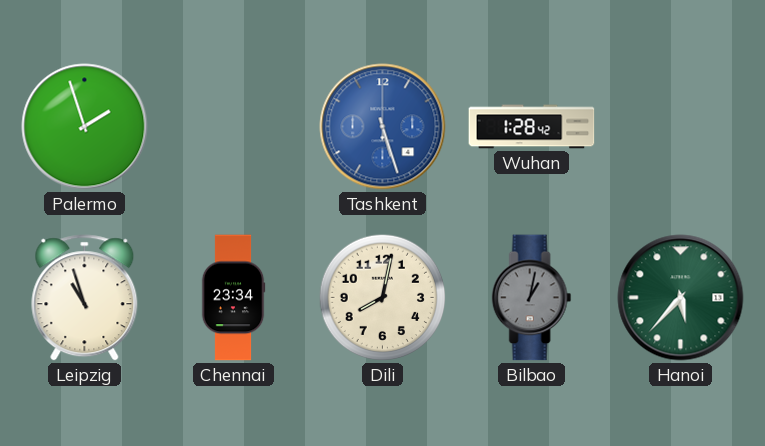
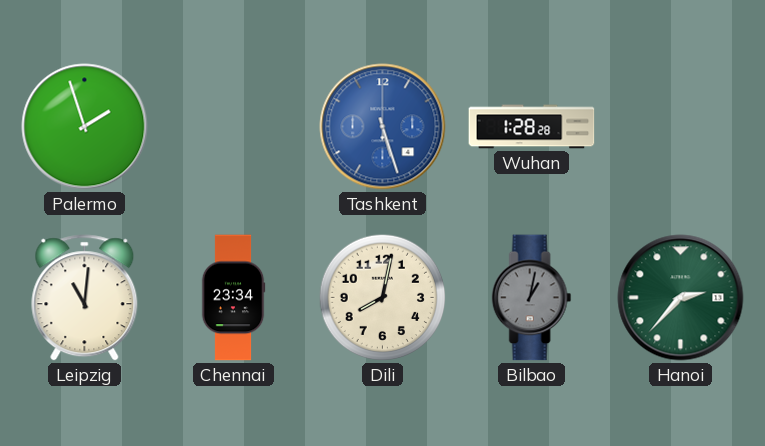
Wuhan: 1:28:42 -> 1:28:28 (532, 127)
Leipzig: 10:57 -> 11:01 (85, 298)
Hanoi: 5:37 -> 2:37 (681, 298)
